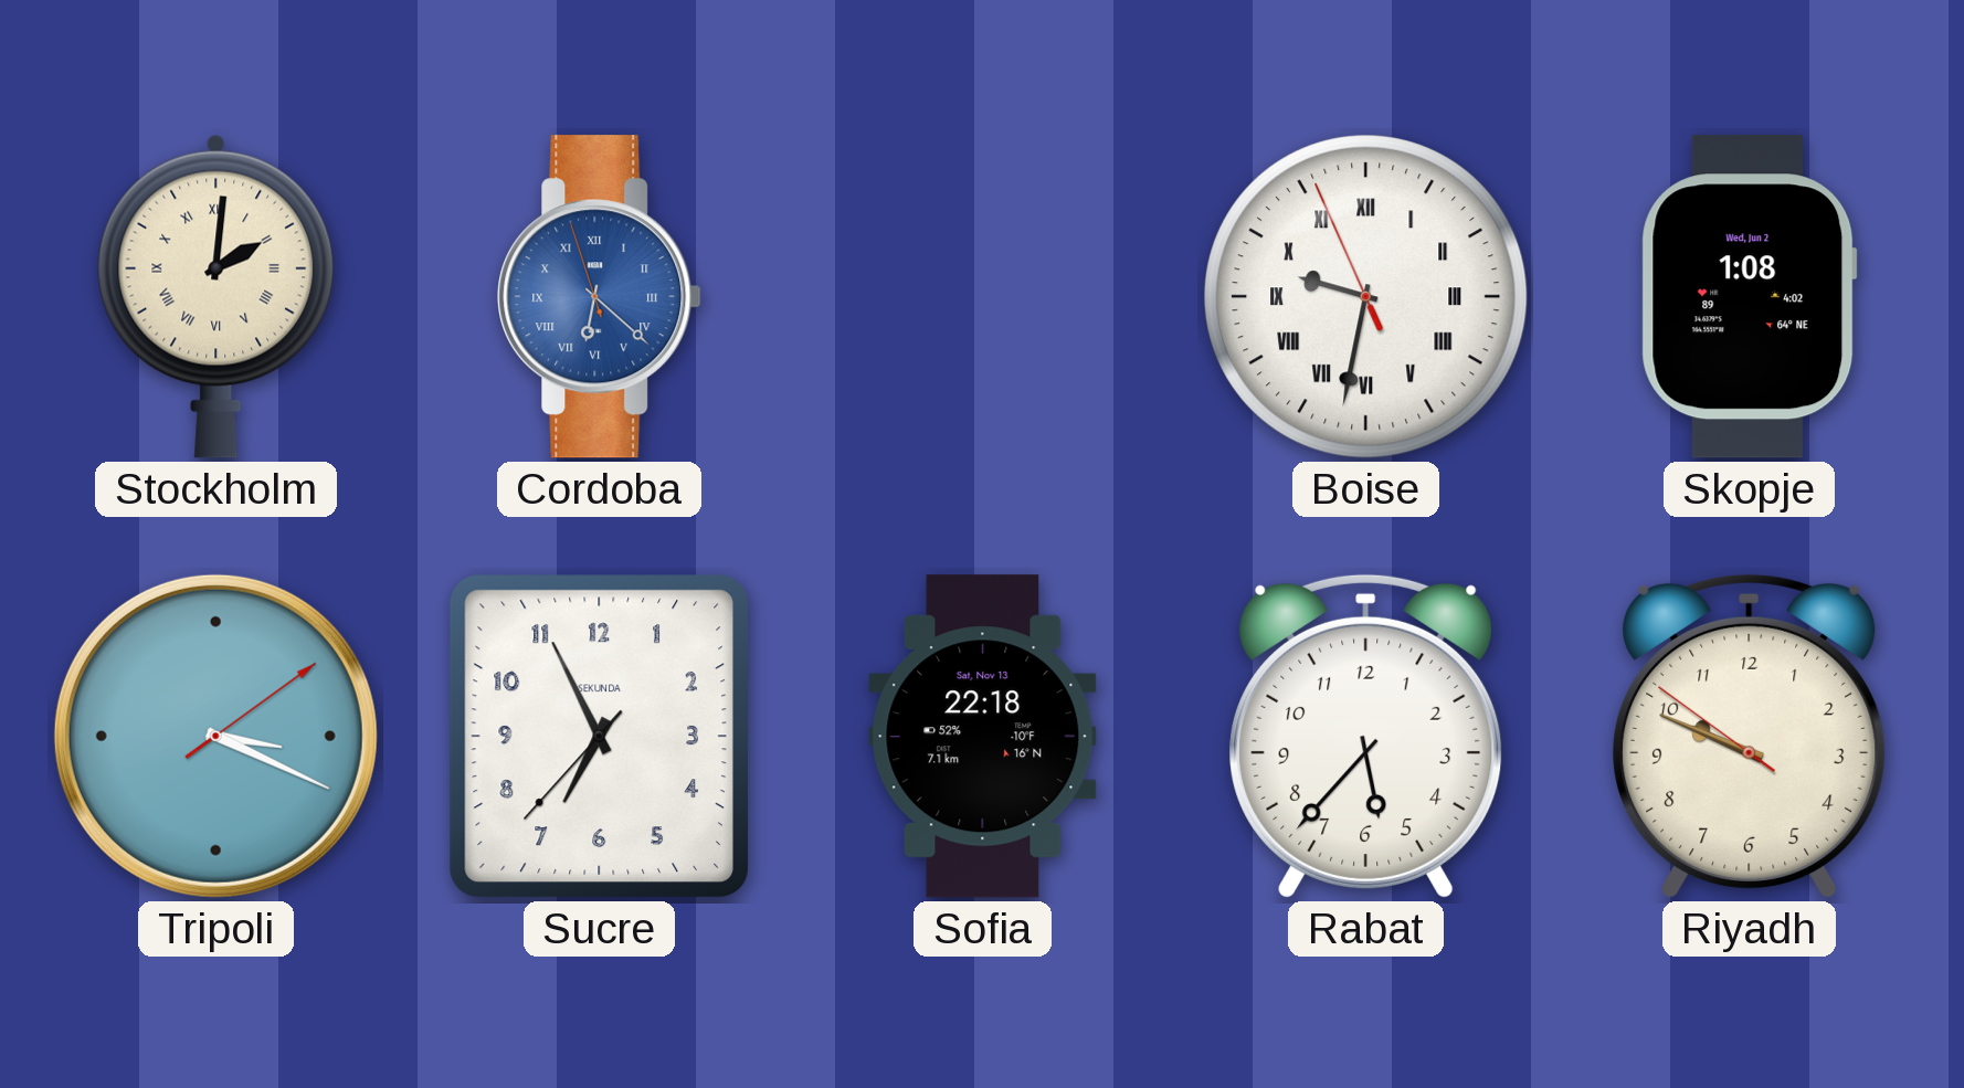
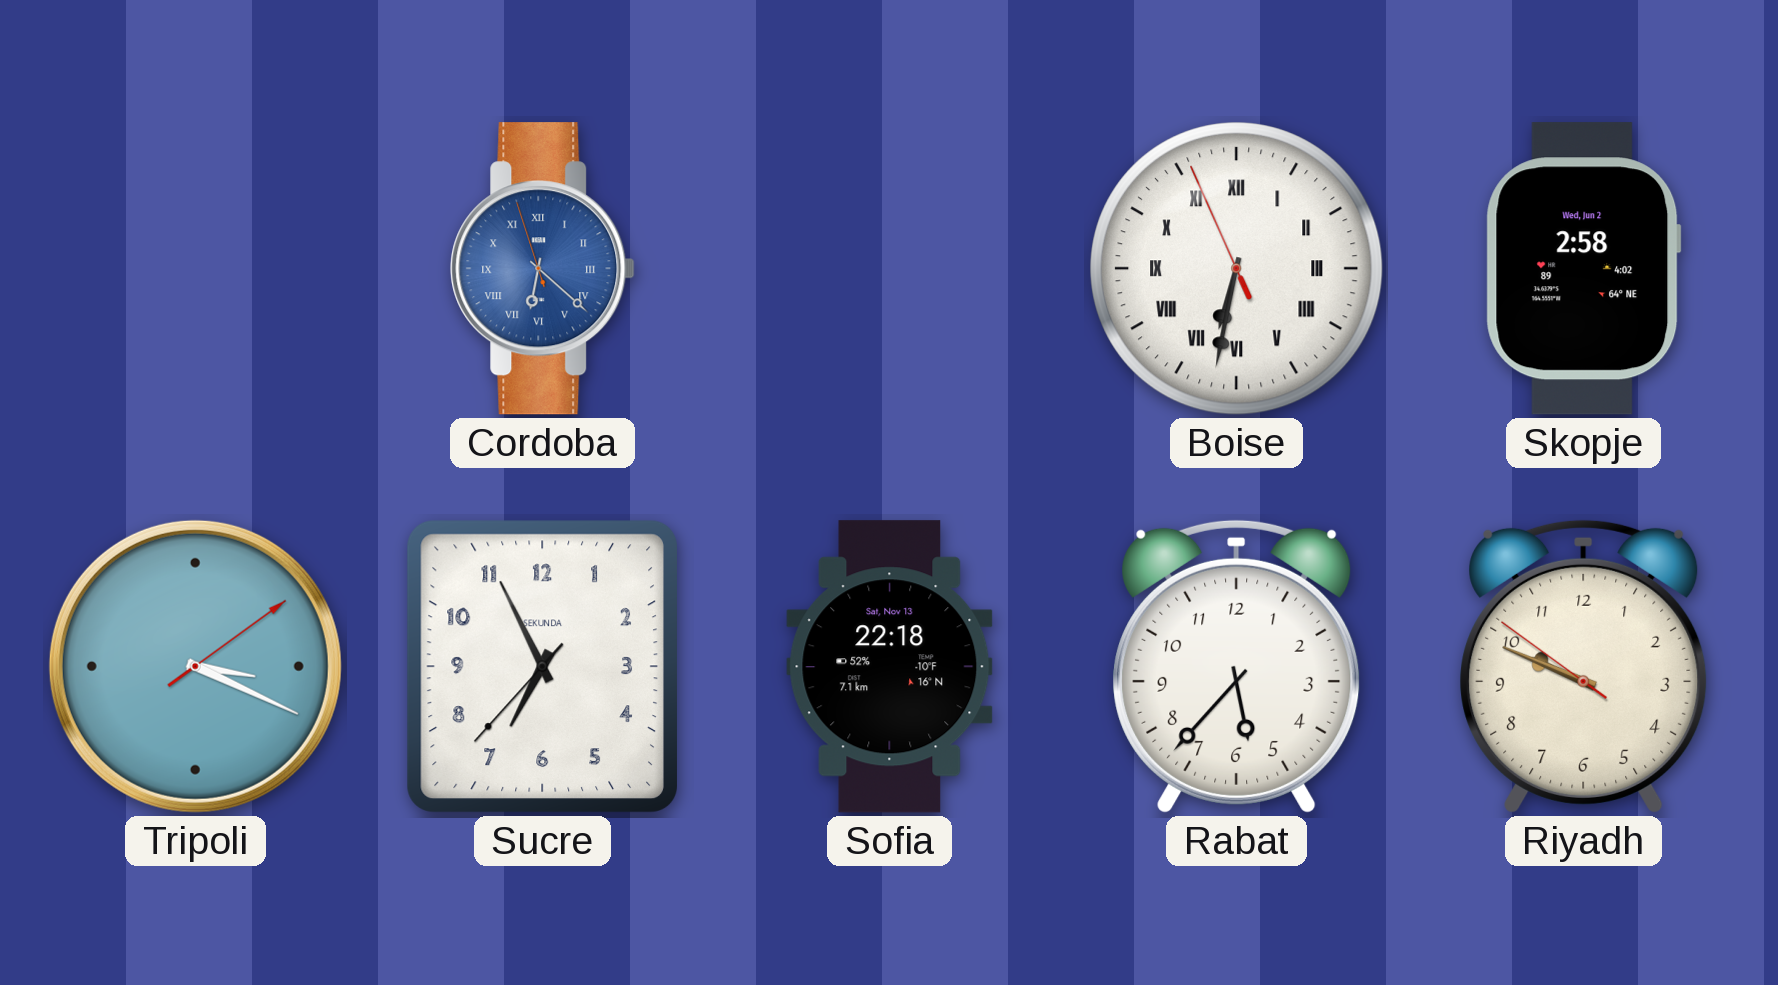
Stockholm: 2:01 -> none (217, 296)
Boise: 9:31 -> 6:31 (1237, 269)
Skopje: 1:08 -> 2:58 (1583, 269)
